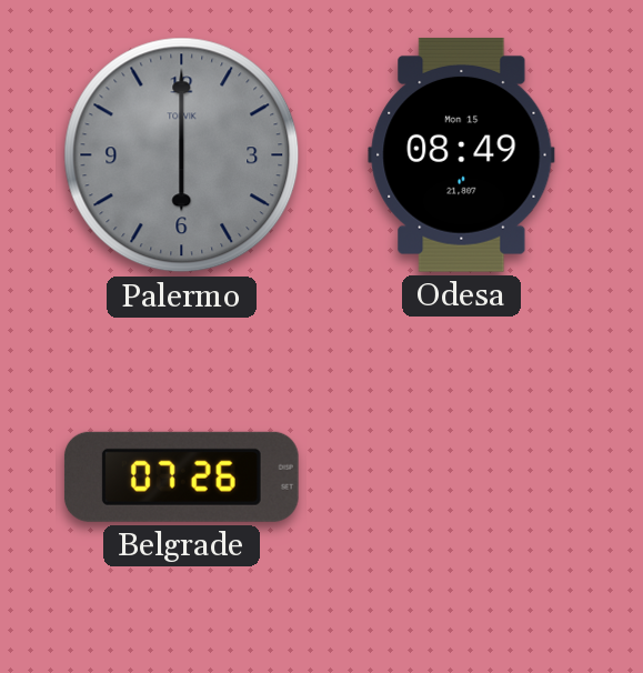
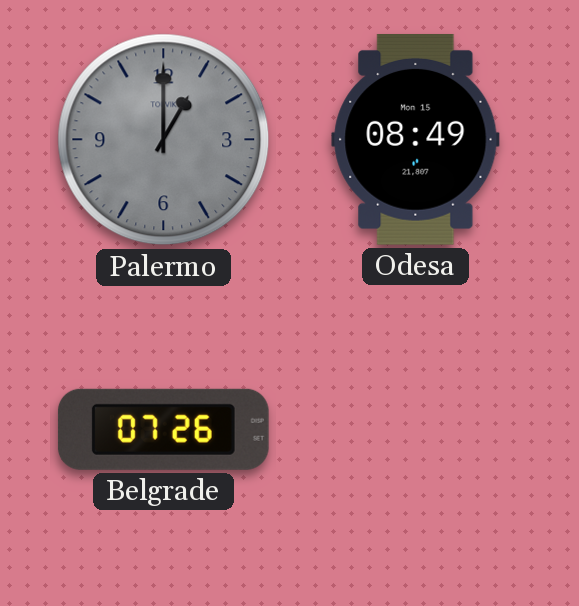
Palermo: 6:00 -> 1:00 (164, 140)
